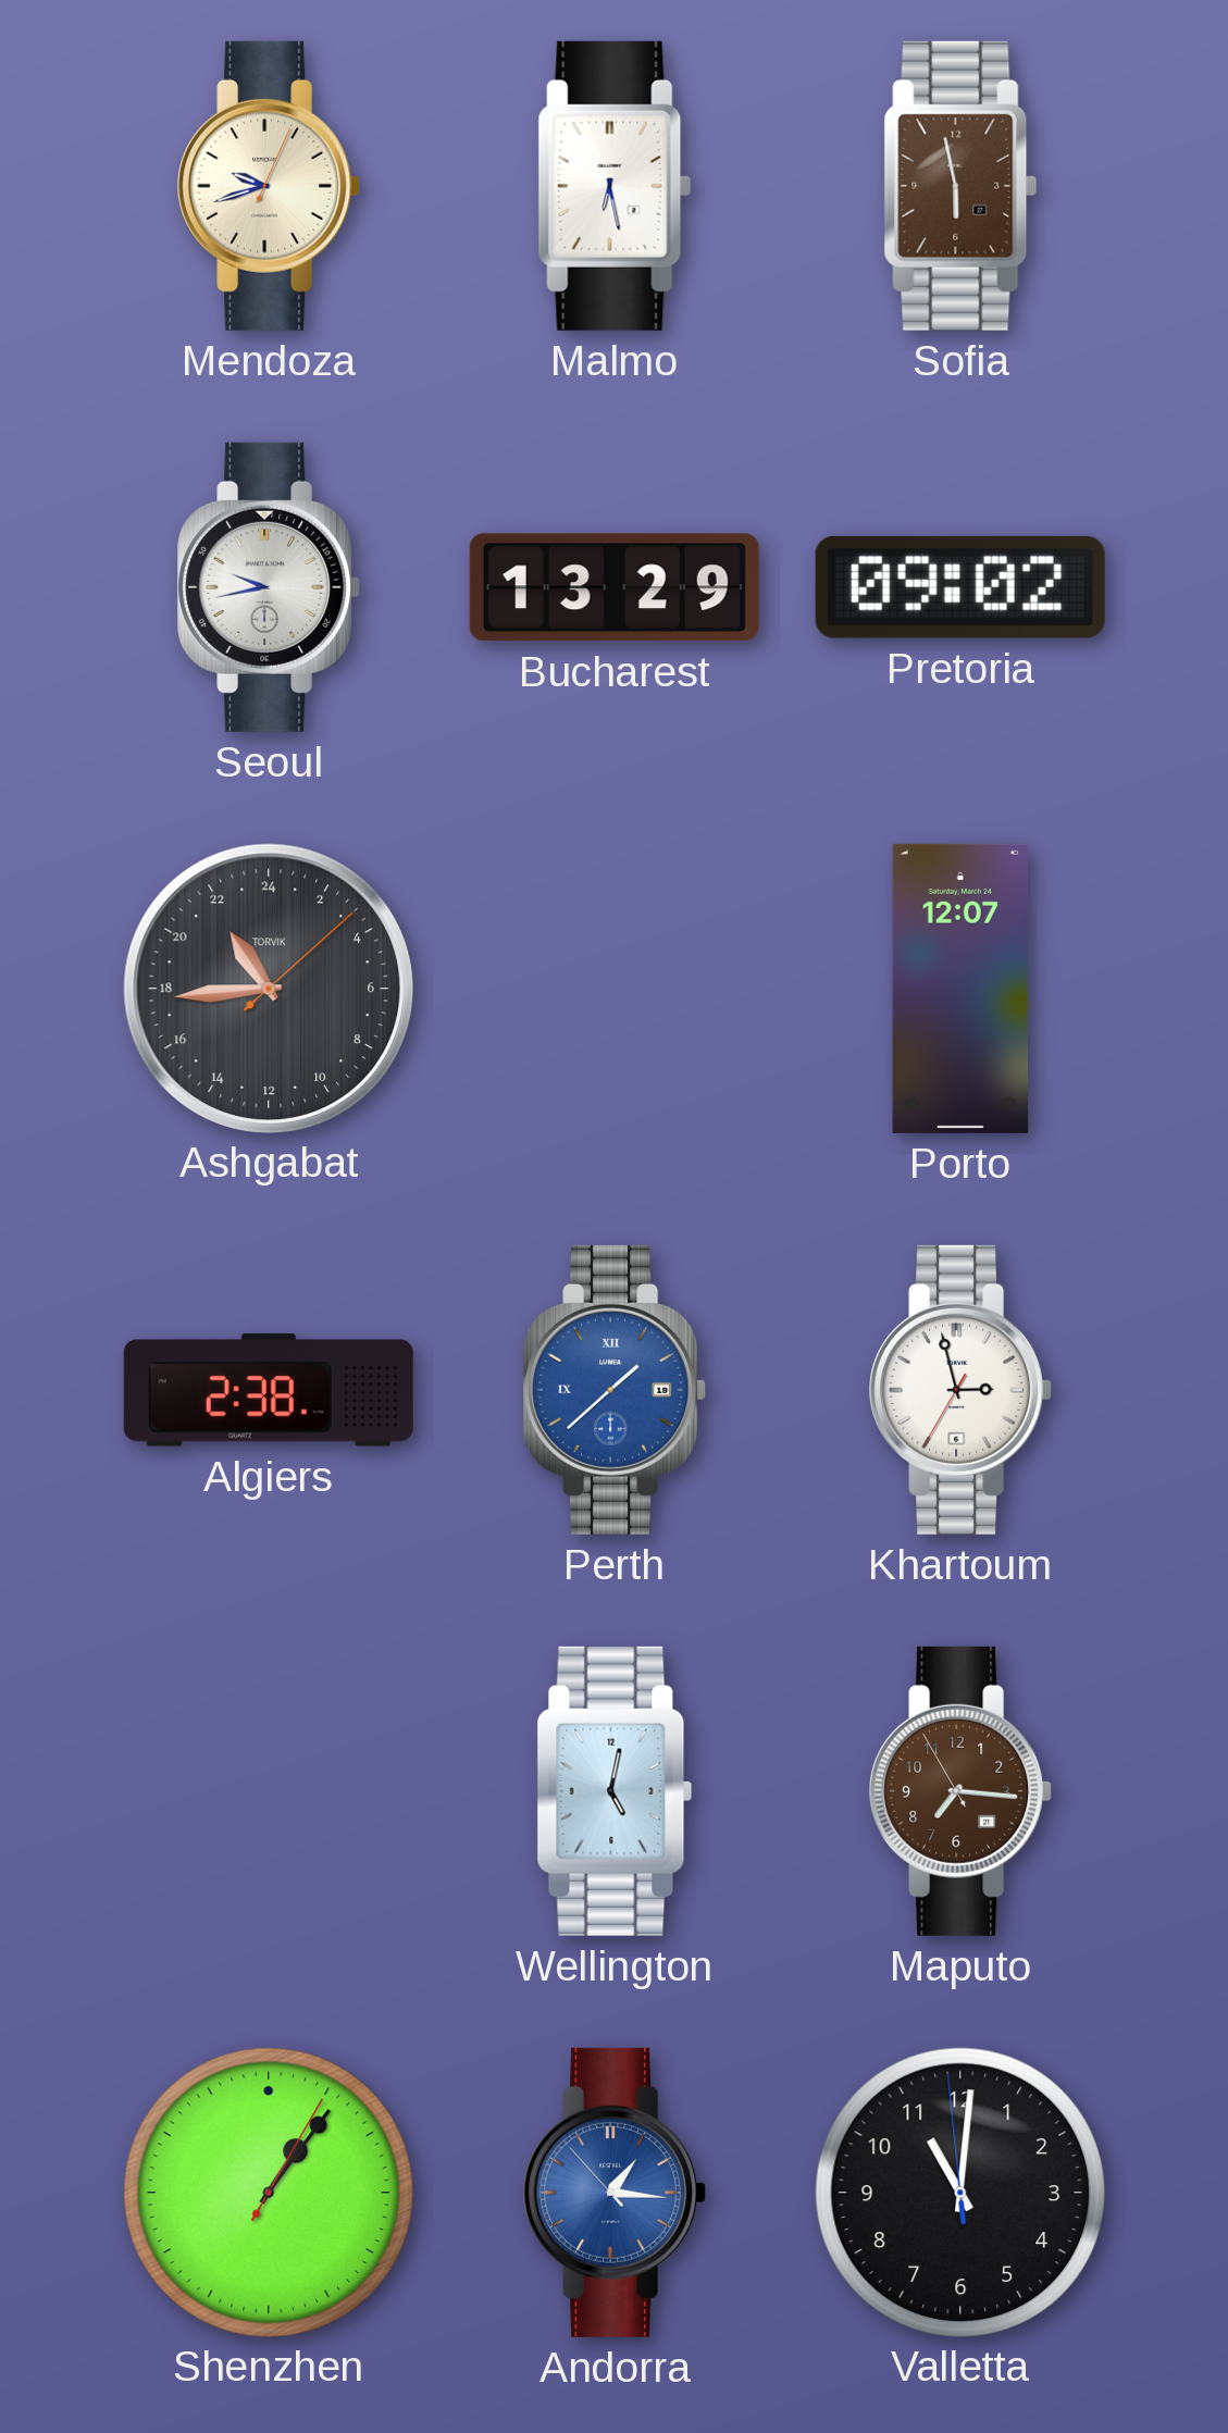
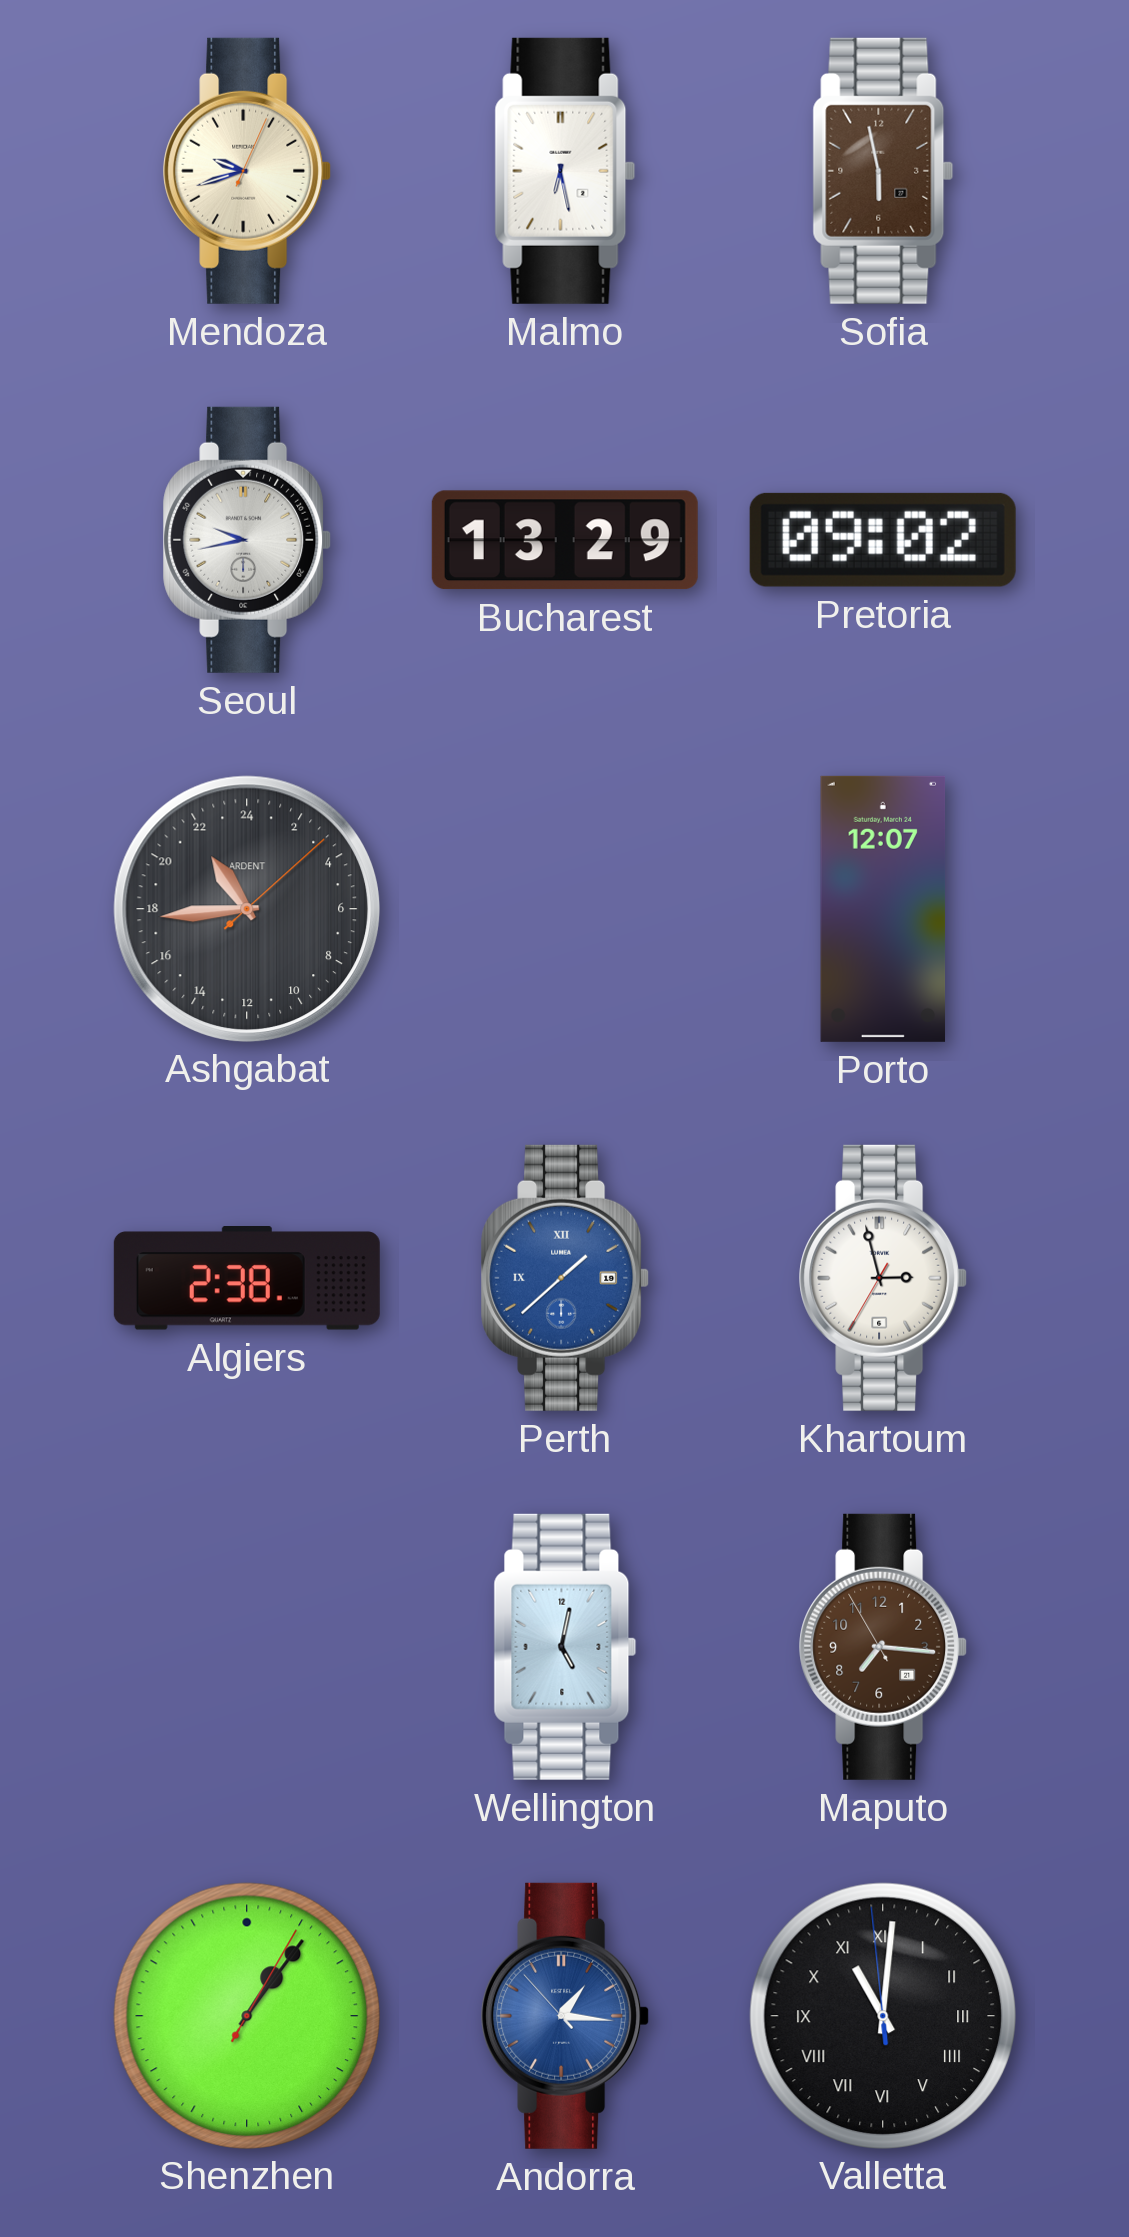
Ashgabat brand: TORVIK -> ARDENT (246, 908)
Valletta numerals: Arabic -> Roman (882, 2015)
